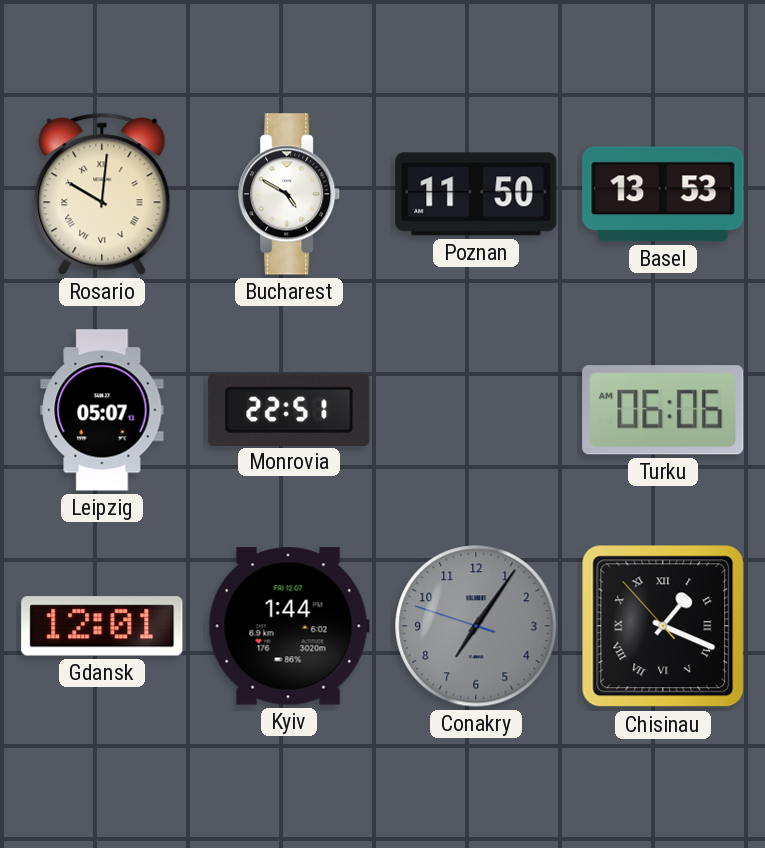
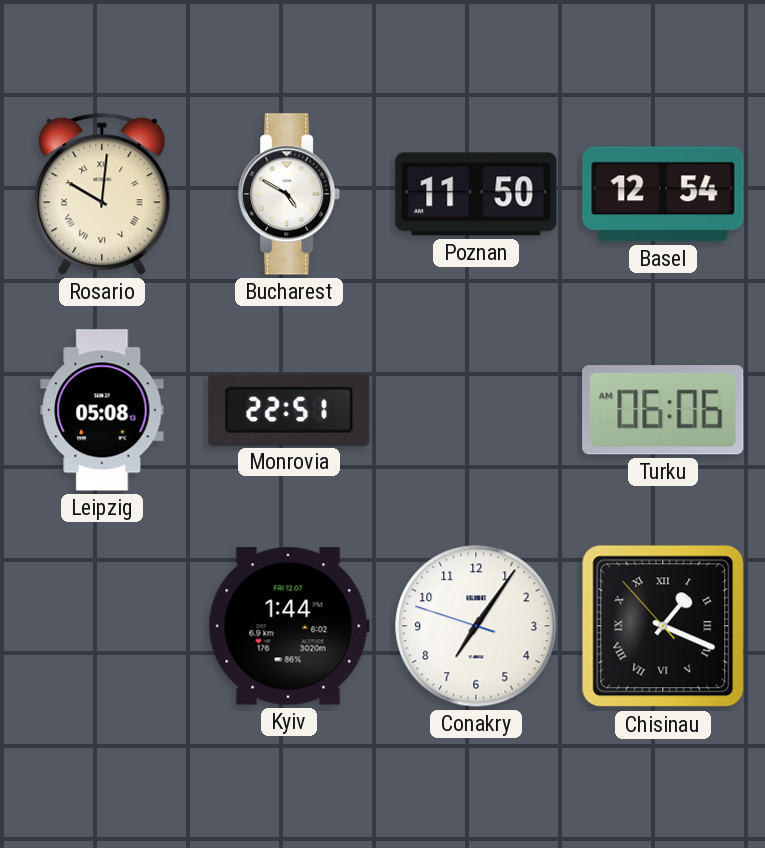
Basel: 13:53 -> 12:54 (663, 194)
Leipzig: 05:07 -> 05:08 (102, 410)
Gdansk: 12:01 -> none (102, 626)
Conakry dial: grey -> white (476, 626)
